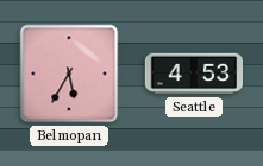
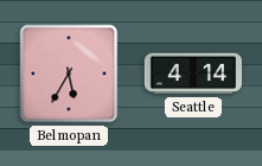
Seattle: 4:53 -> 4:14 (192, 74)
